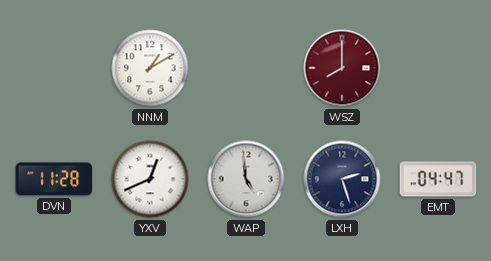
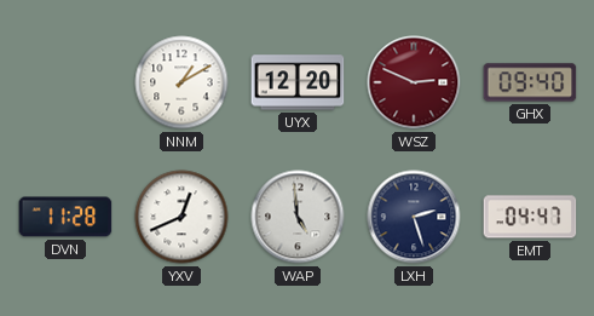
UYX: none -> 12:20 (298, 82)
WSZ: 8:00 -> 2:49 (414, 82)
GHX: none -> 09:40 (530, 82)
